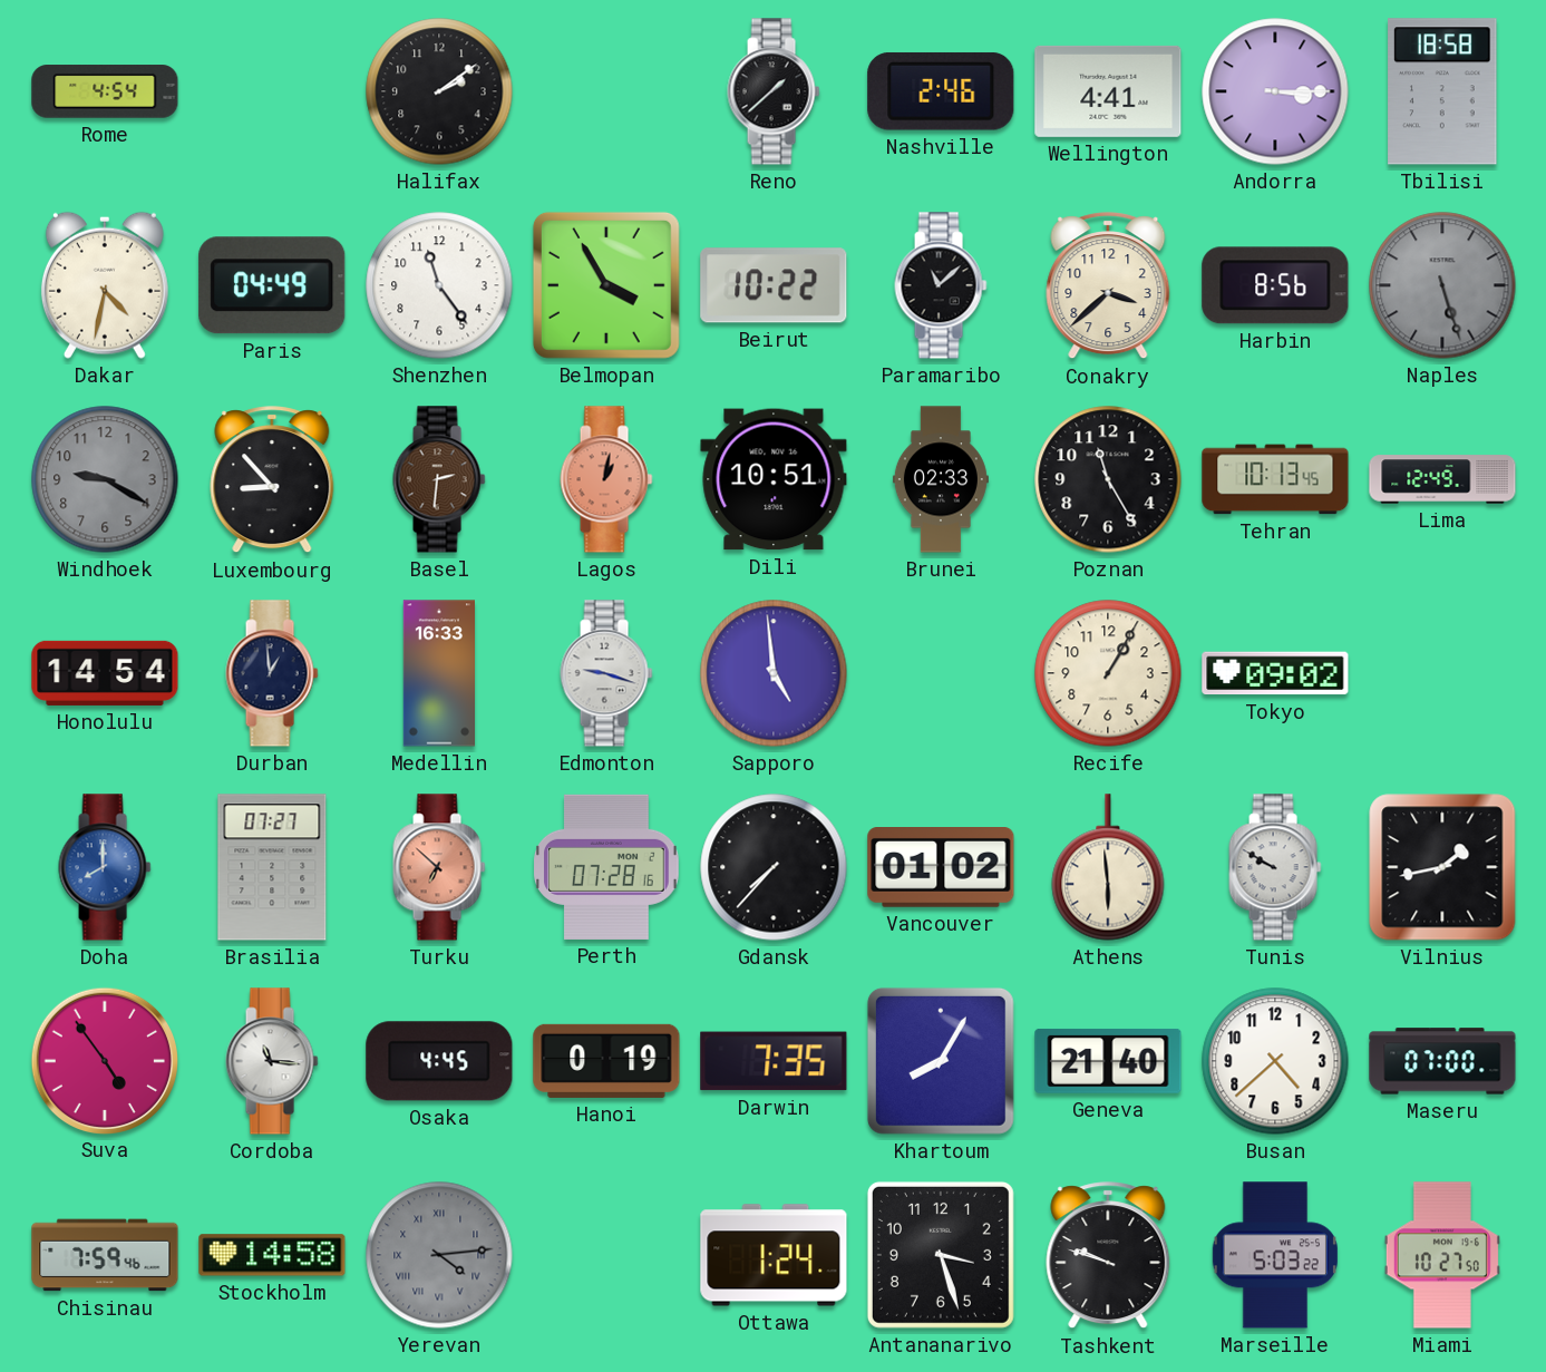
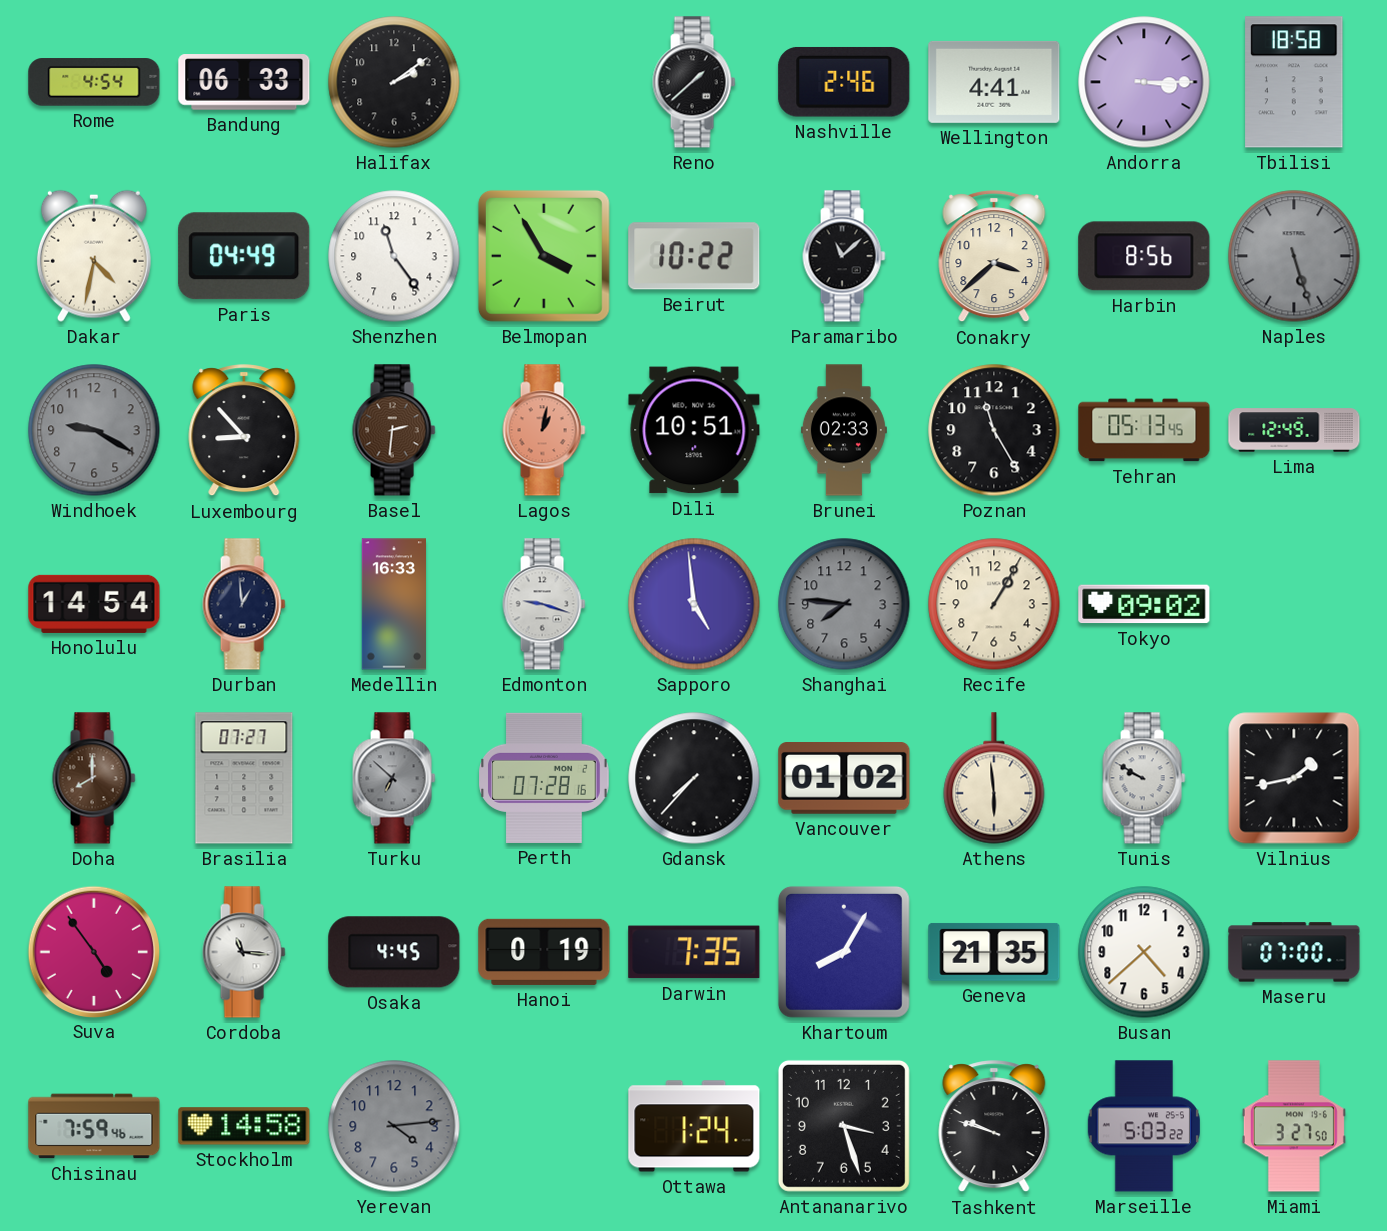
Bandung: none -> 06:33 (244, 82)
Tehran: 10:13 -> 05:13 (1144, 430)
Shanghai: none -> 7:46 (844, 604)
Doha dial: blue -> brown (94, 778)
Turku dial: salmon -> grey (394, 778)
Geneva: 21:40 -> 21:35 (994, 952)
Yerevan numerals: Roman -> Arabic (394, 1126)
Miami: 10:27 -> 3:27 (1294, 1126)
